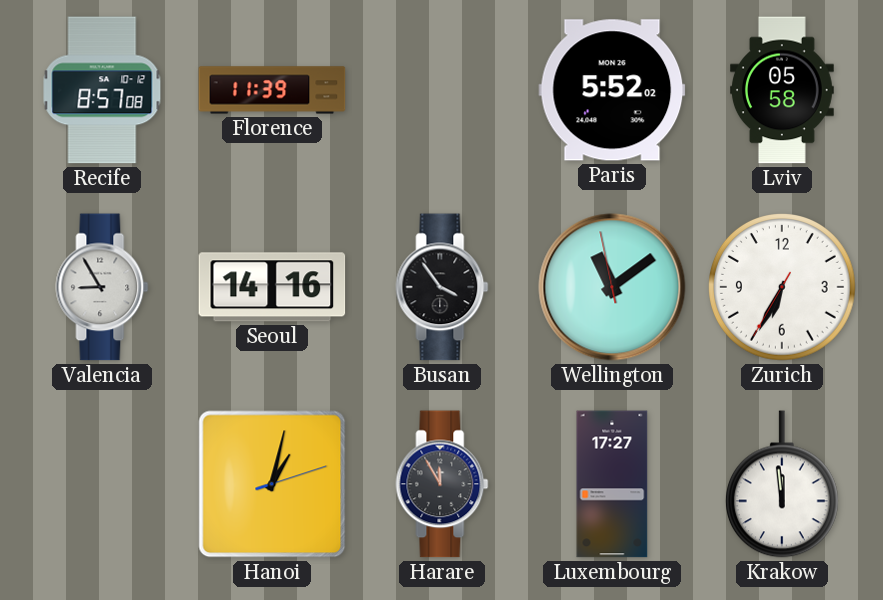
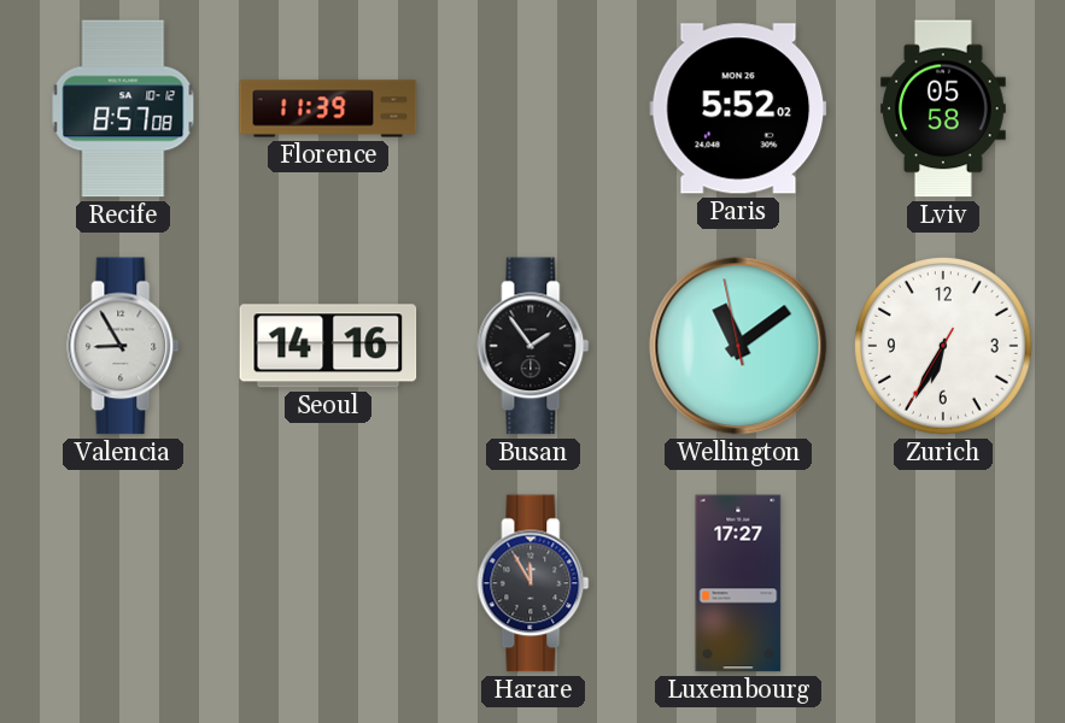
Busan: 3:54 -> 1:54 (533, 346)
Hanoi: 1:02 -> none (272, 484)
Krakow: 11:59 -> none (782, 484)
